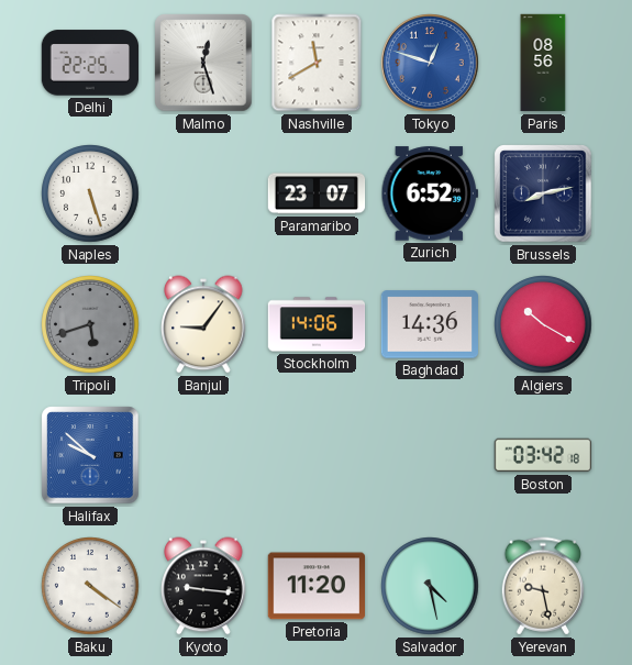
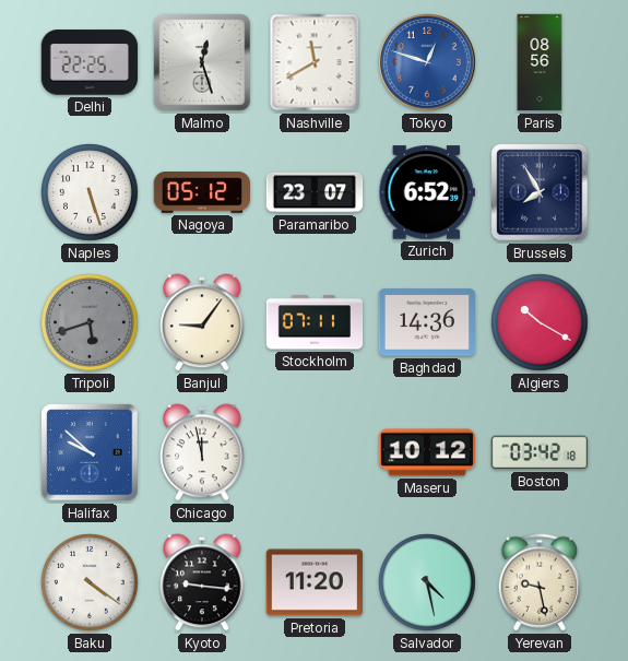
Nagoya: none -> 05:12 (201, 193)
Brussels: 8:13 -> 7:55 (540, 192)
Stockholm: 14:06 -> 07:11 (315, 322)
Chicago: none -> 11:58 (202, 452)
Maseru: none -> 10:12 (427, 452)
